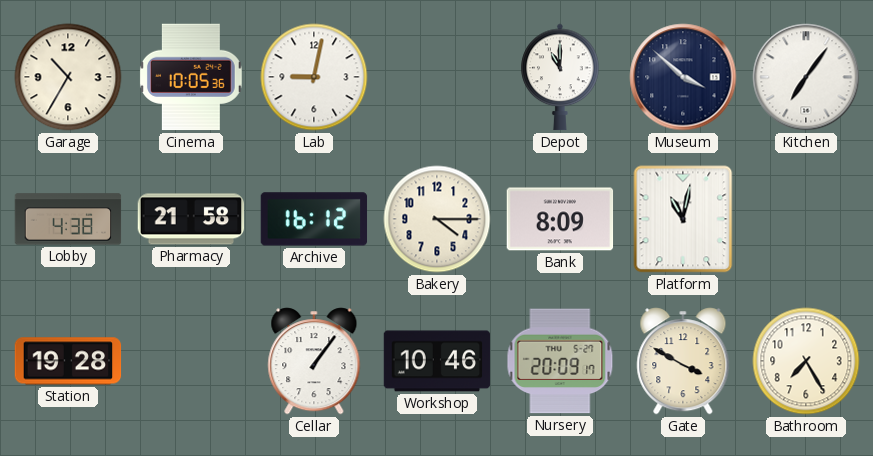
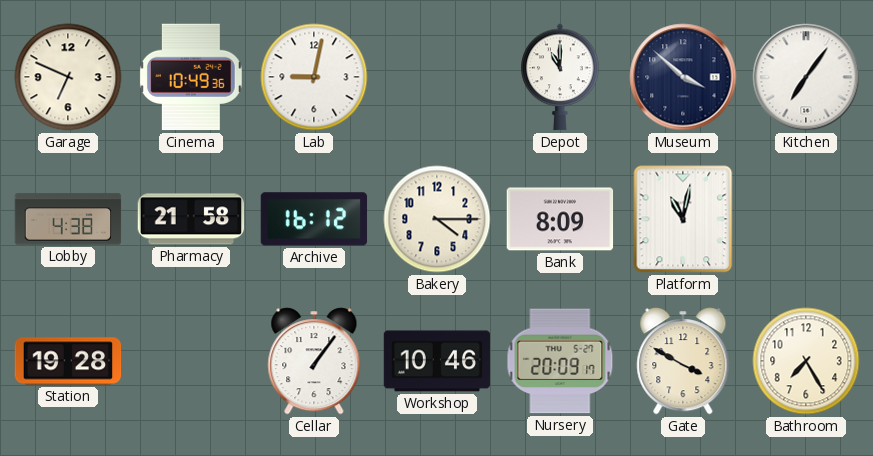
Garage: 10:35 -> 6:49 (68, 77)
Cinema: 10:05 -> 10:49 (191, 77)
